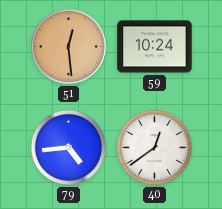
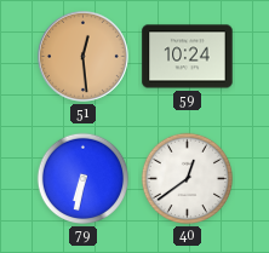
79: 4:44 -> 6:32 (84, 179)
